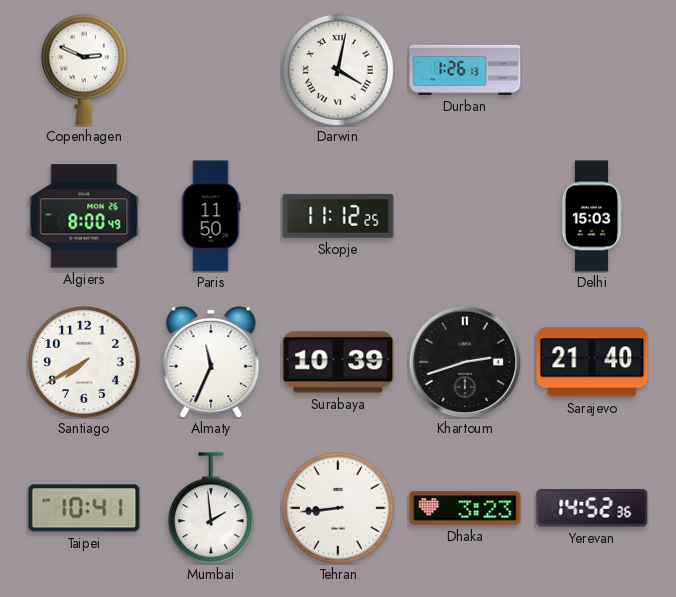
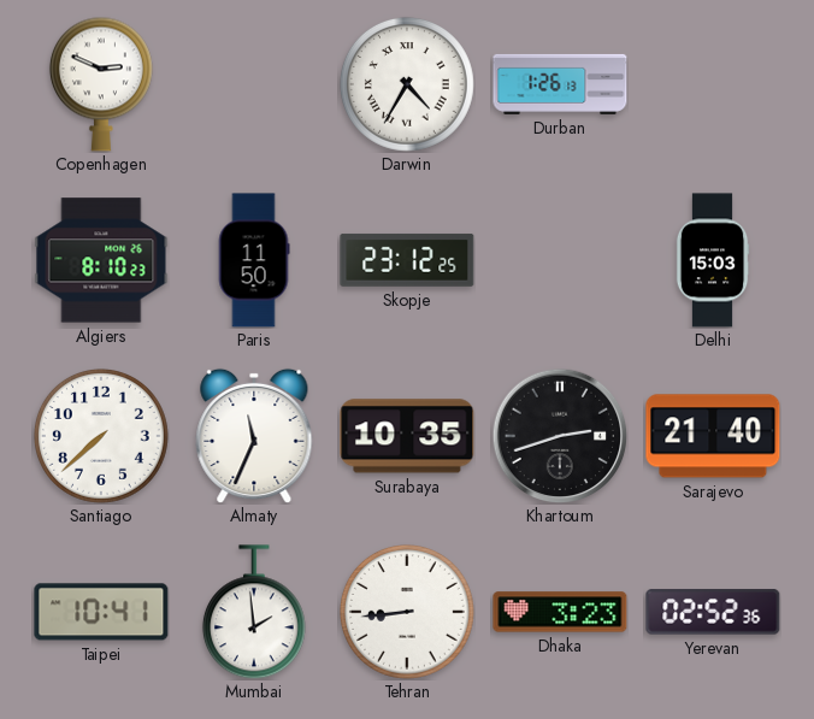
Darwin: 4:02 -> 4:35 (407, 84)
Algiers: 8:00 -> 8:10 (101, 260)
Skopje: 11:12 -> 23:12 (407, 260)
Santiago: 7:40 -> 7:38 (101, 436)
Surabaya: 10:39 -> 10:35 (407, 436)
Yerevan: 14:52 -> 02:52 (713, 612)
